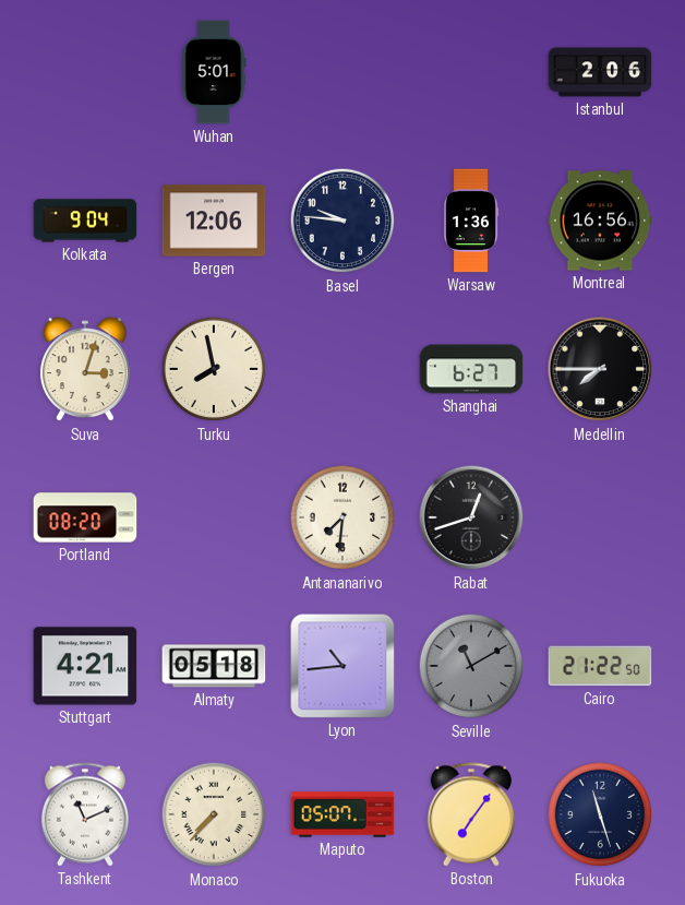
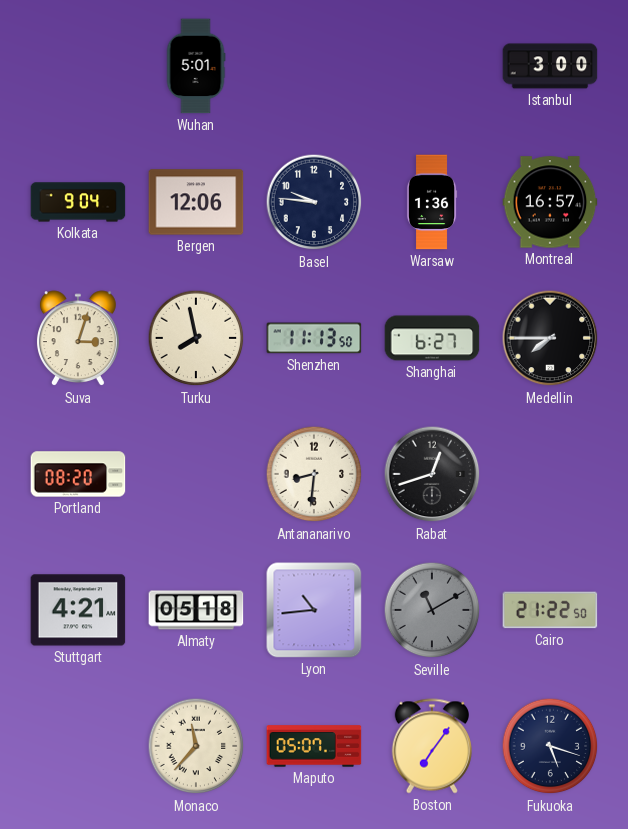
Istanbul: 2:06 -> 3:00 (550, 66)
Montreal: 16:56 -> 16:57 (550, 202)
Shenzhen: none -> 11:13 (314, 338)
Antananarivo: 7:31 -> 8:31 (314, 474)
Tashkent: 11:11 -> none (84, 814)
Monaco: 7:37 -> 11:37 (196, 746)
Fukuoka: 11:27 -> 5:18 (550, 746)
